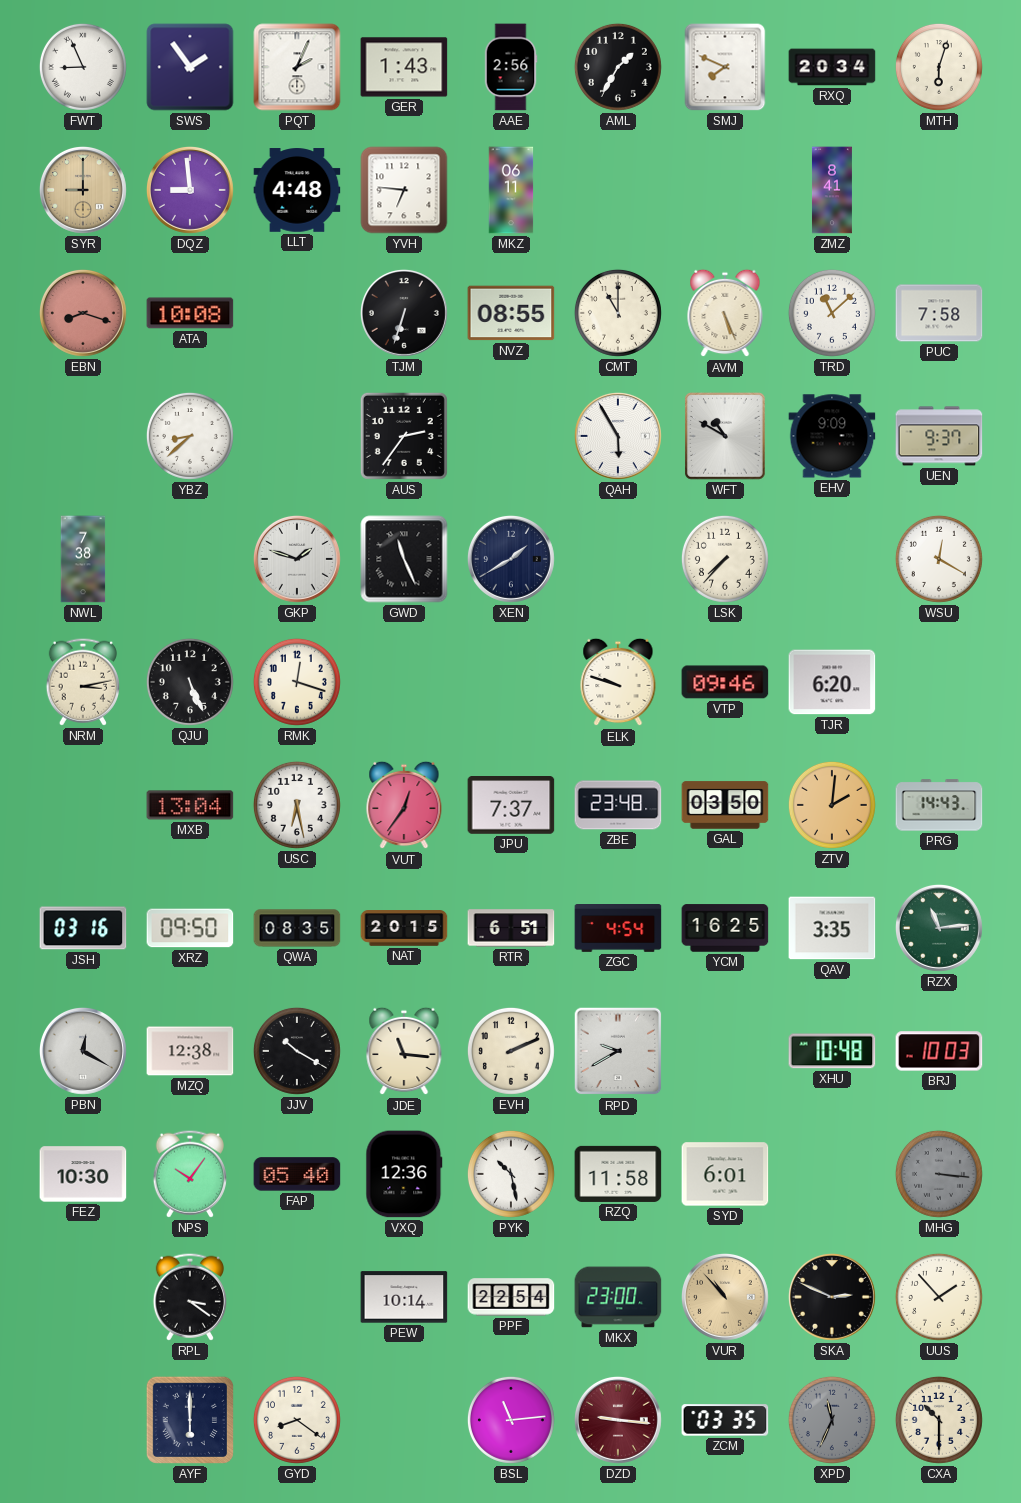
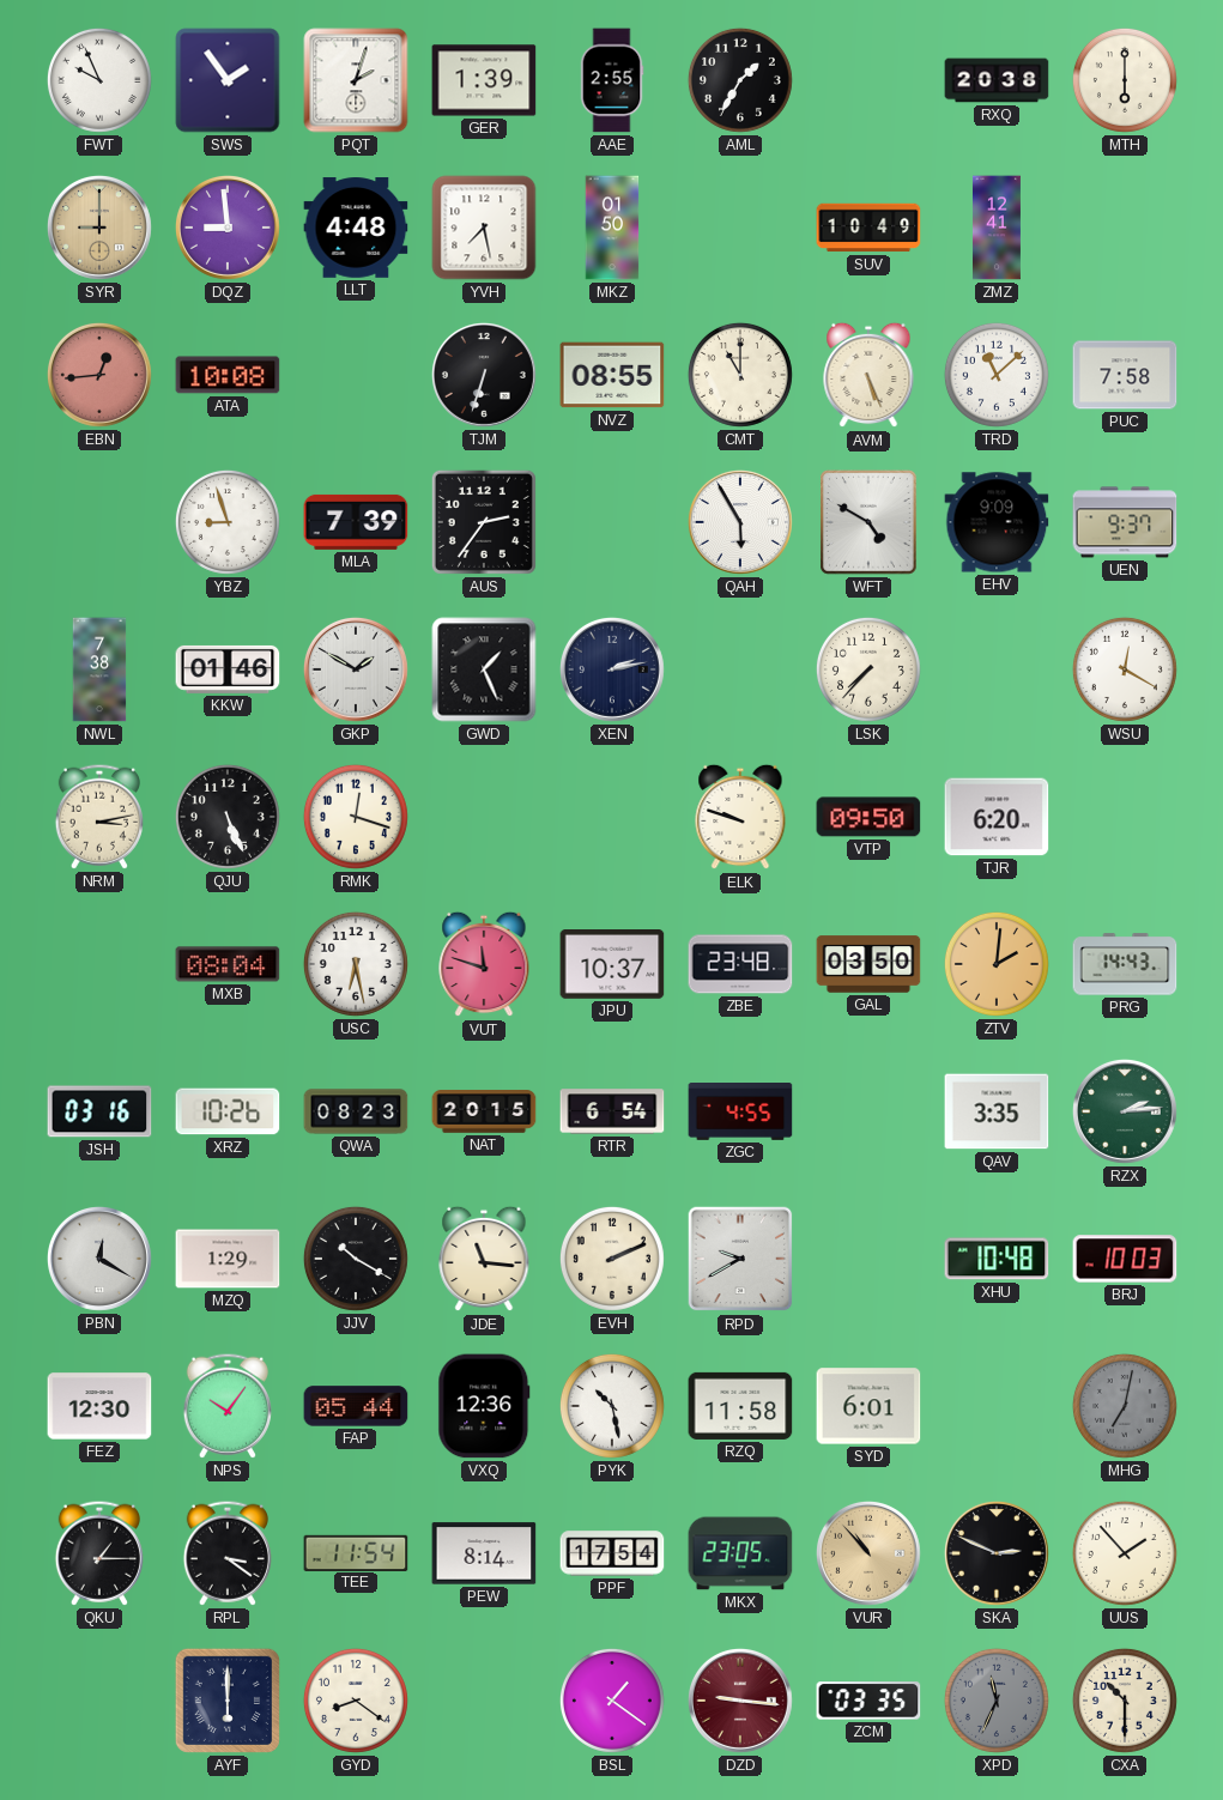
FWT: 8:56 -> 9:56 (99, 80)
PQT: 2:04 -> 2:03 (356, 80)
GER: 1:43 -> 1:39 (484, 80)
AAE: 2:56 -> 2:55 (612, 80)
SMJ: 7:49 -> none (725, 67)
RXQ: 20:34 -> 20:38 (997, 80)
MTH: 6:03 -> 6:00 (1125, 80)
YVH: 6:46 -> 7:28 (484, 228)
MKZ: 06:11 -> 01:50 (612, 228)
SUV: none -> 10:49 (868, 228)
ZMZ: 8:41 -> 12:41 (997, 228)
EBN: 8:18 -> 12:44 (99, 375)
YBZ: 8:38 -> 8:57 (228, 522)
MLA: none -> 7:39 (356, 522)
WFT: 10:50 -> 4:50 (870, 522)
KKW: none -> 01:46 (228, 669)
GKP: 1:48 -> 1:50 (356, 669)
GWD: 11:26 -> 1:26 (484, 669)
XEN: 1:40 -> 2:13 (612, 669)
VTP: 09:46 -> 09:50 (868, 817)
MXB: 13:04 -> 08:04 (228, 964)
VUT: 12:36 -> 11:48 (484, 964)
JPU: 7:37 -> 10:37 (612, 965)
XRZ: 09:50 -> 10:26 (228, 1111)
QWA: 08:35 -> 08:23 (356, 1111)
RTR: 6:51 -> 6:54 (612, 1111)
ZGC: 4:54 -> 4:55 (740, 1113)
YCM: 16:25 -> none (725, 928)
RZX: 11:14 -> 2:14 (1125, 1111)
MZQ: 12:38 -> 1:29 (228, 1259)
FEZ: 10:30 -> 12:30 (99, 1406)
FAP: 05:40 -> 05:44 (356, 1406)
MHG: 3:16 -> 7:02 (1125, 1406)
QKU: none -> 1:15 (99, 1553)
TEE: none -> 11:54 (356, 1552)
PEW: 10:14 -> 8:14 (484, 1553)
PPF: 22:54 -> 17:54 (612, 1553)
MKX: 23:00 -> 23:05 (740, 1553)
BSL: 11:14 -> 1:21 (612, 1701)
